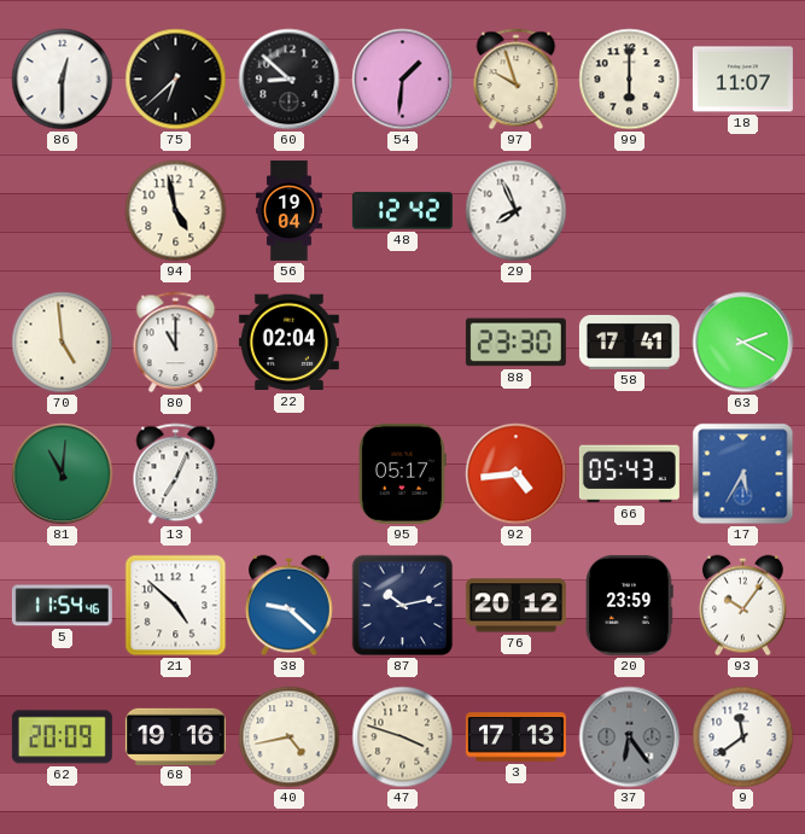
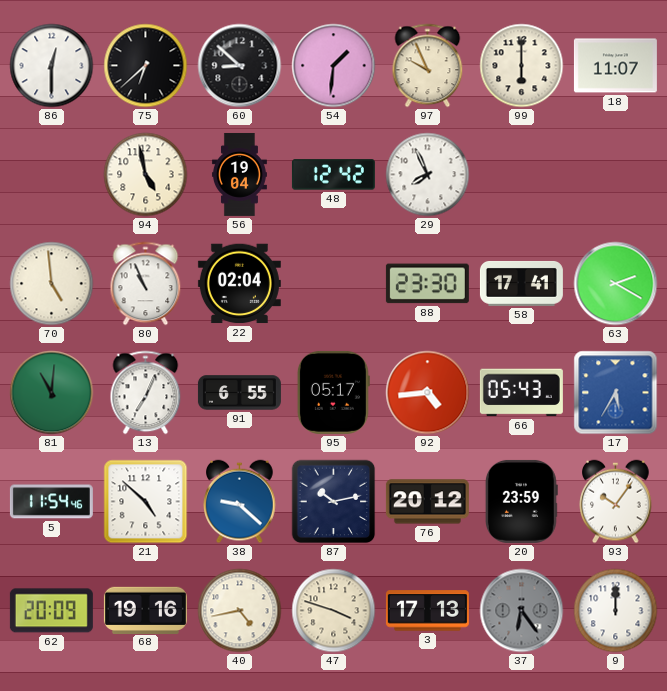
97: 9:57 -> 9:56 (428, 66)
80: 11:00 -> 10:56 (146, 284)
91: none -> 6:55 (239, 393)
9: 11:39 -> 12:00 (616, 611)
